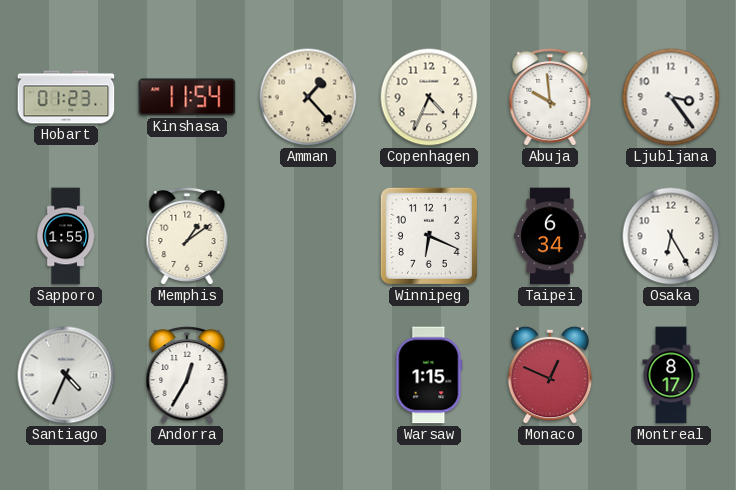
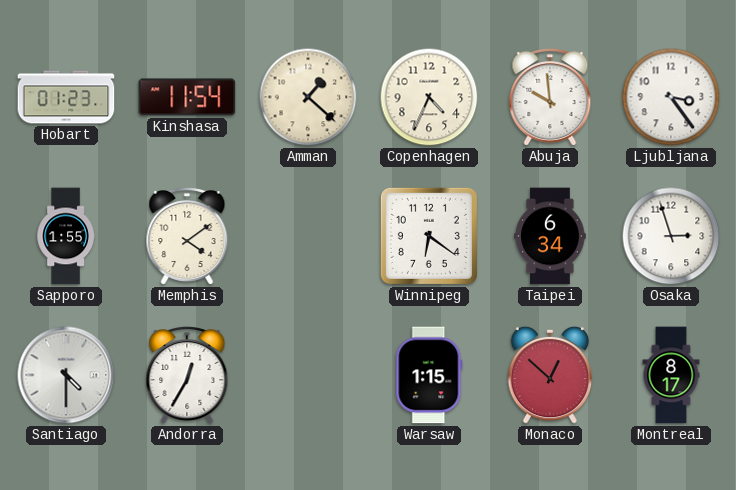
Amman: 1:23 -> 1:22 (308, 97)
Memphis: 1:09 -> 4:09 (187, 237)
Winnipeg: 6:19 -> 6:21 (429, 236)
Osaka: 6:25 -> 2:57 (671, 236)
Santiago: 4:34 -> 4:30 (66, 375)
Monaco: 12:49 -> 12:52 (550, 375)
